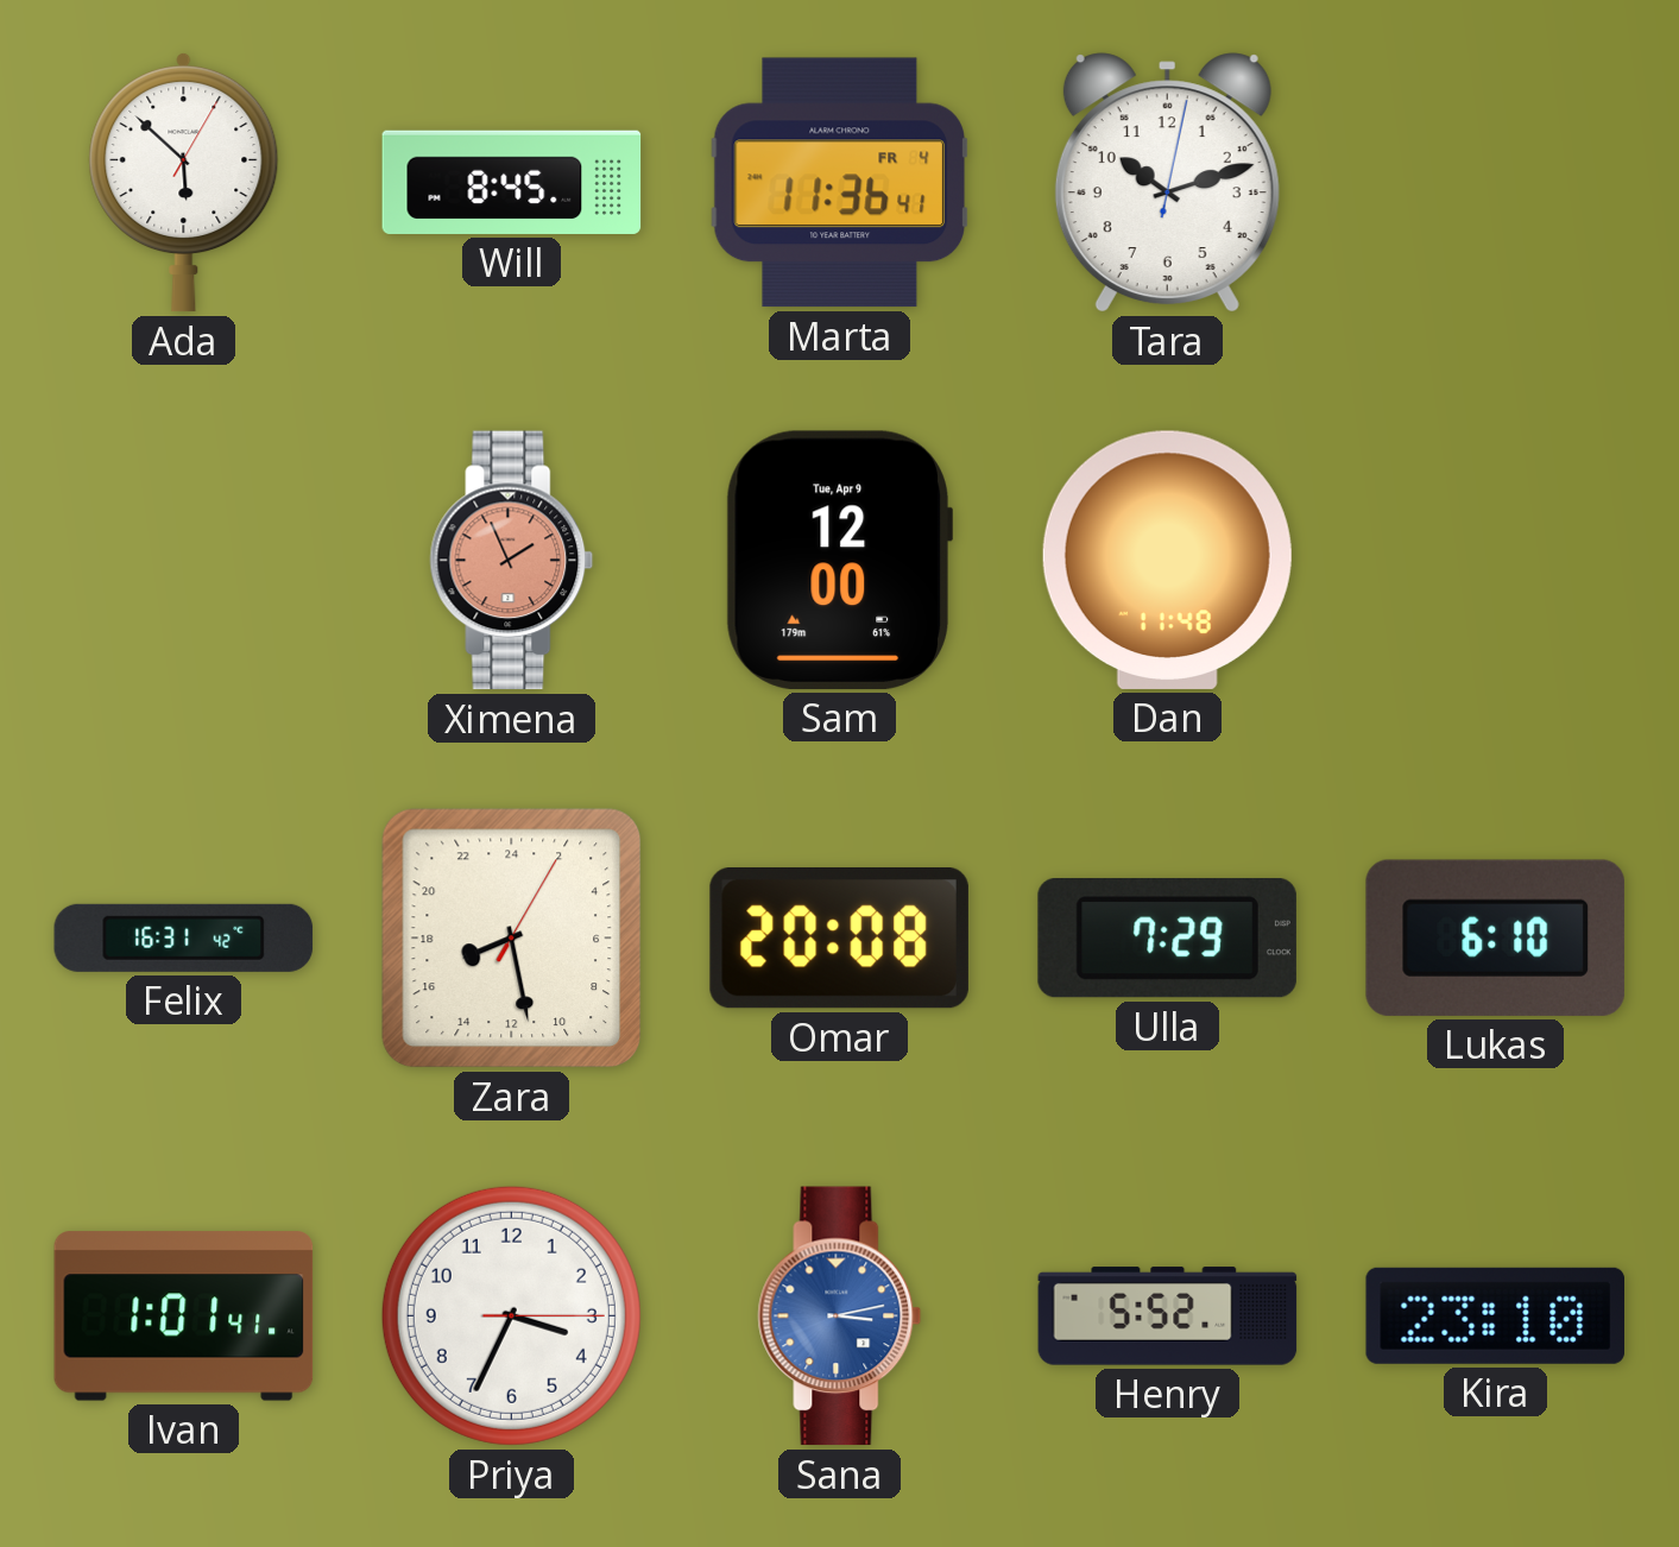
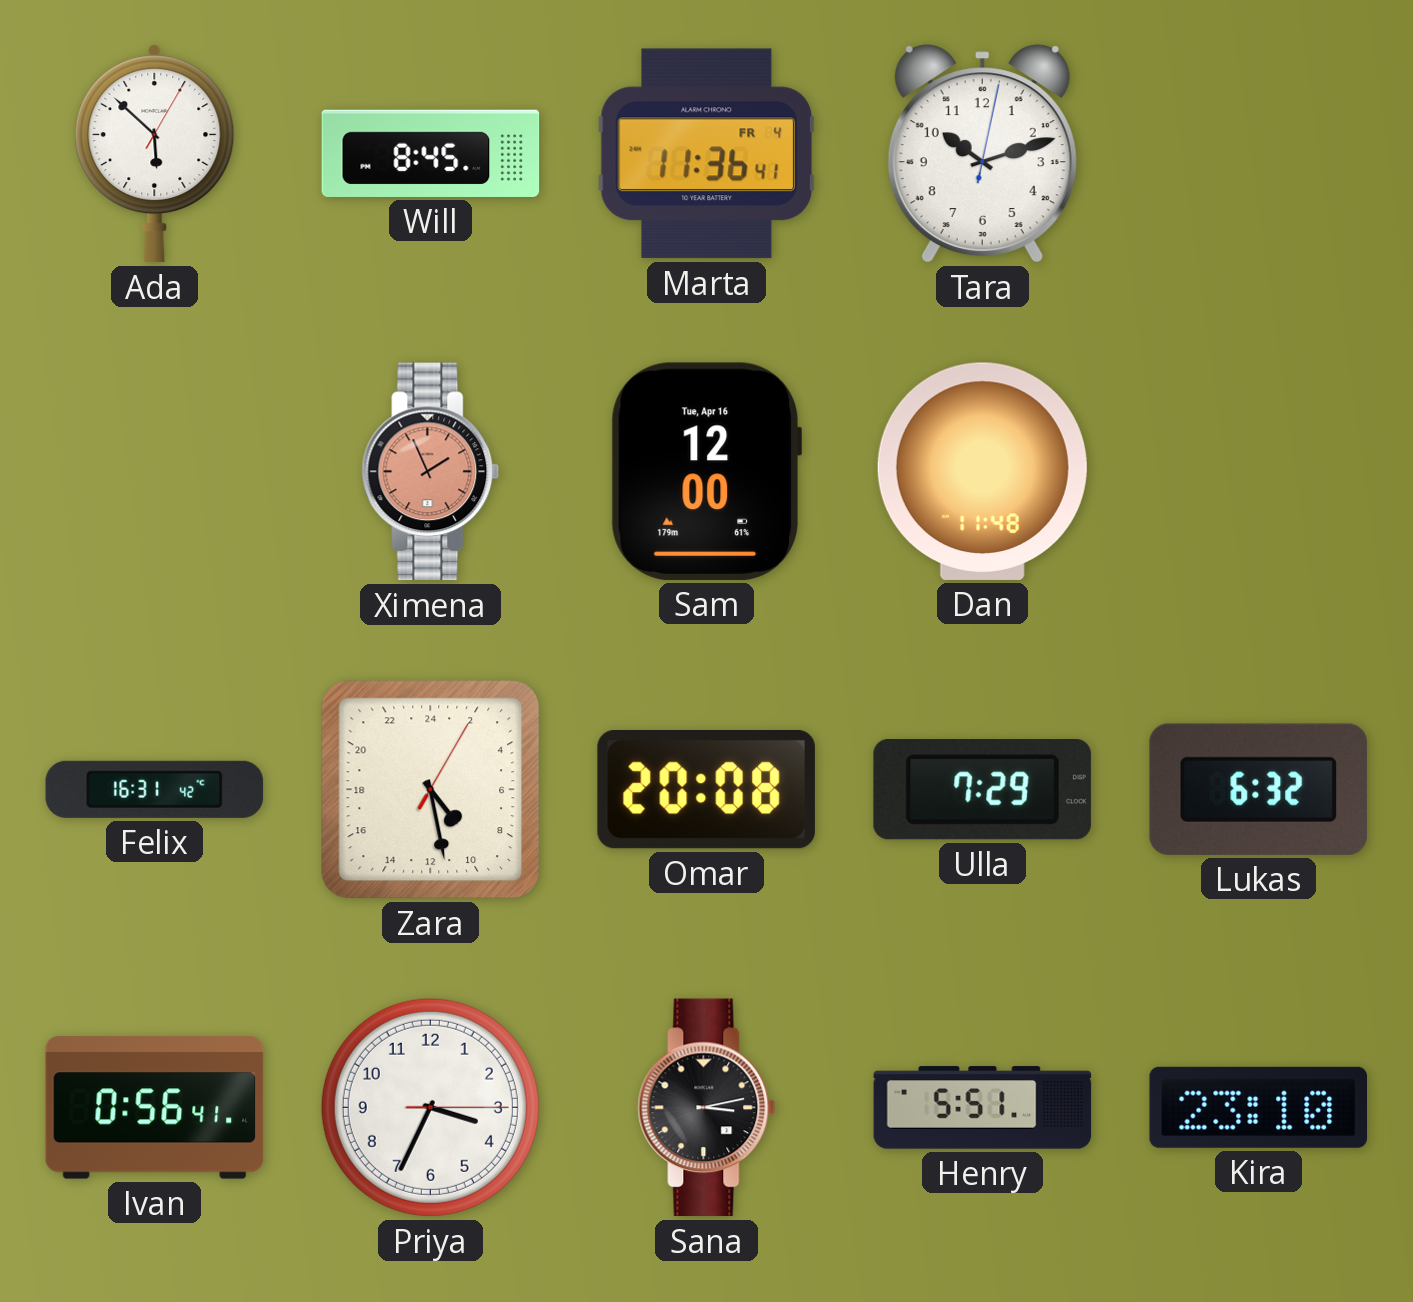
Sam date: Tue, Apr 9 -> Tue, Apr 16 (705, 471)
Zara: 16:28 -> 9:28 (431, 790)
Lukas: 6:10 -> 6:32 (1258, 789)
Ivan: 1:01 -> 0:56 (155, 1108)
Sana dial: blue -> black (707, 1108)
Henry: 5:52 -> 5:51 (983, 1108)
